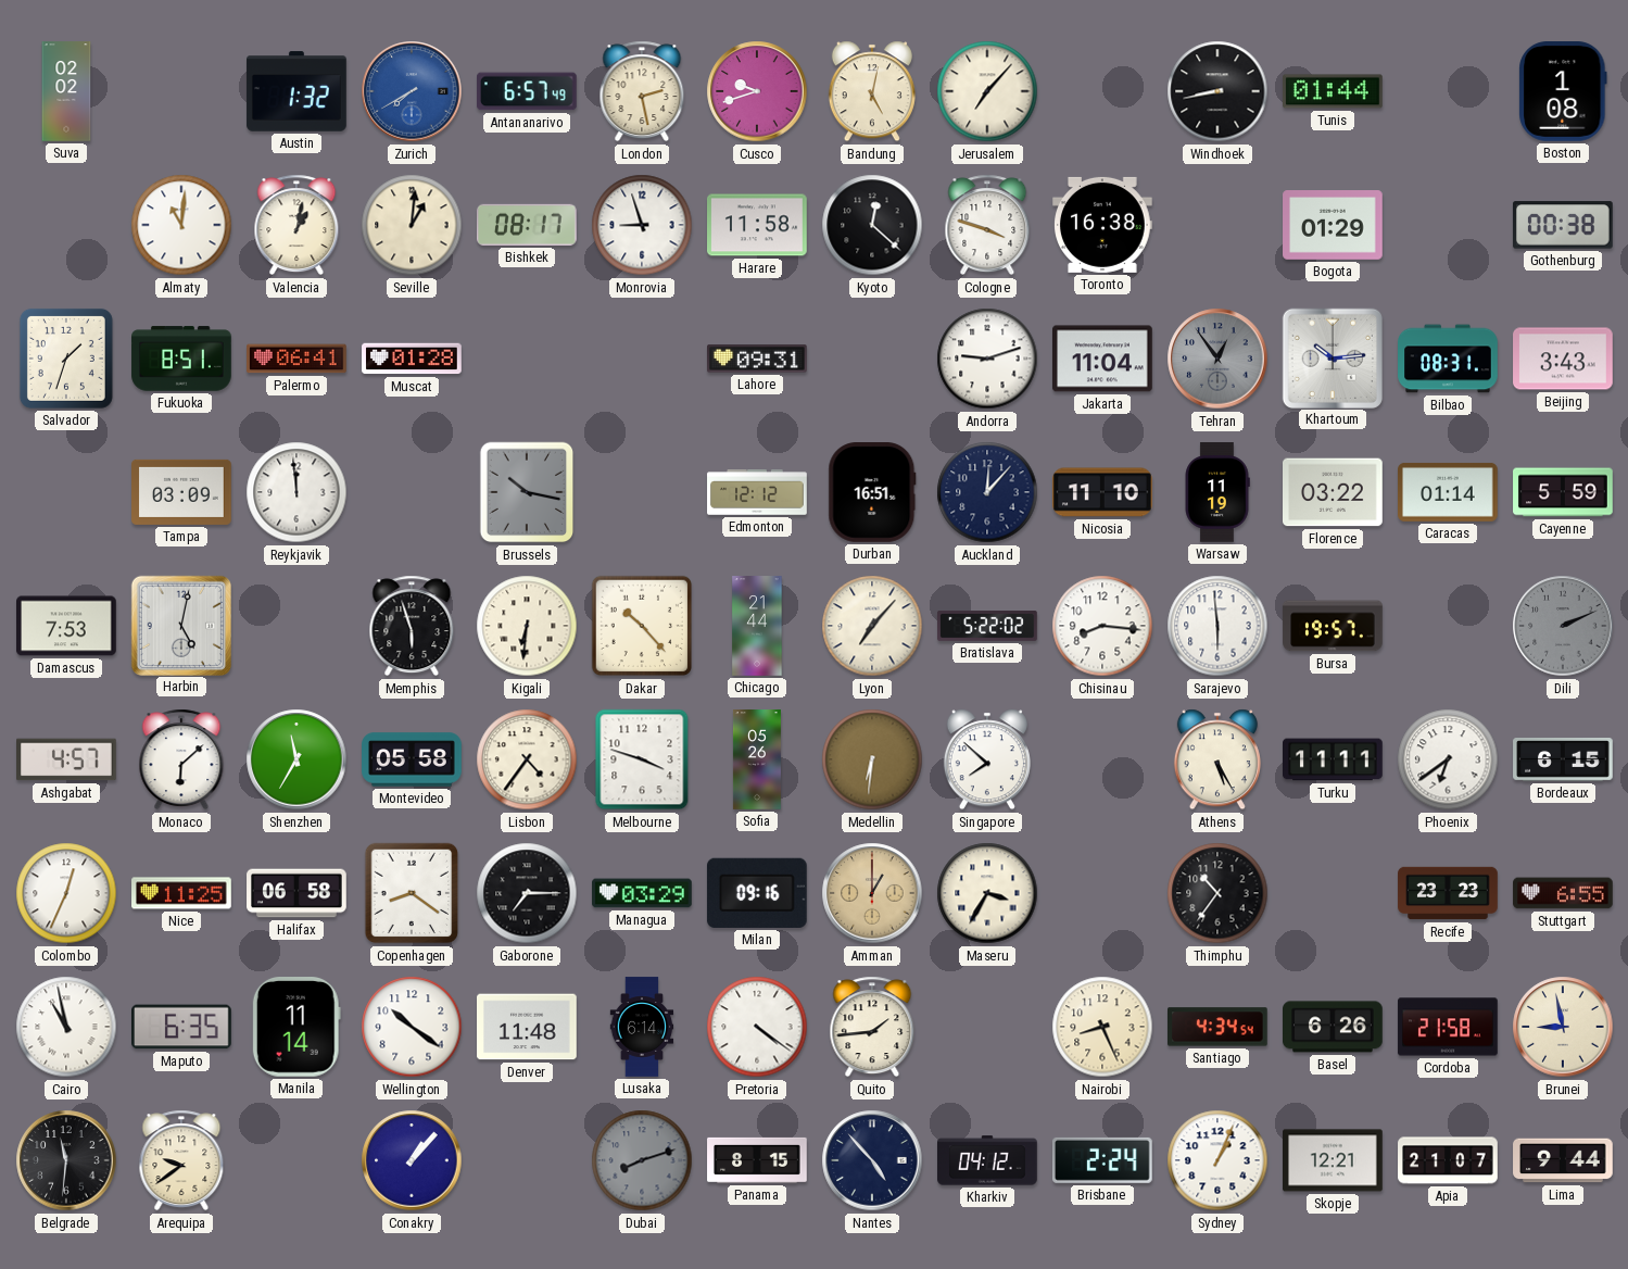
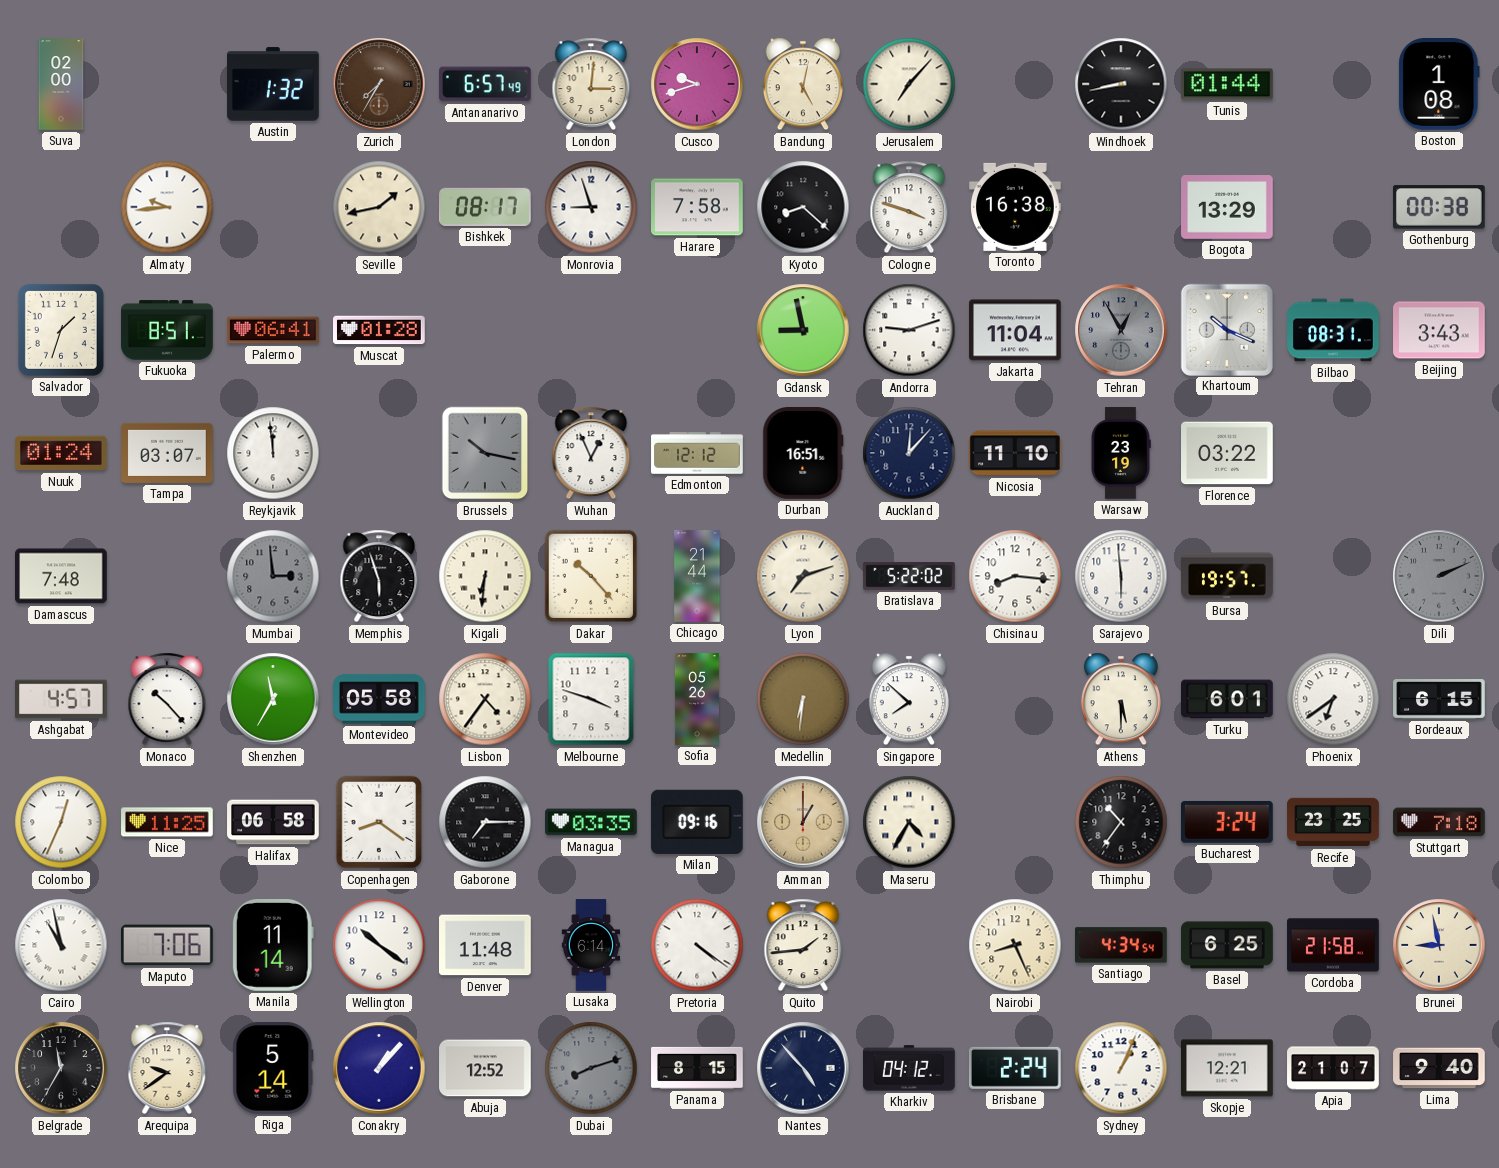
Suva: 02:02 -> 02:00 (61, 84)
Zurich: 7:40 -> 7:35 (379, 84)
Zurich dial: blue -> brown (379, 84)
London: 2:28 -> 3:01 (591, 84)
Almaty: 11:01 -> 9:44 (167, 207)
Valencia: 1:02 -> none (296, 225)
Seville: 1:01 -> 1:43 (379, 207)
Harare: 11:58 -> 7:58 (698, 207)
Kyoto: 12:22 -> 8:22 (803, 207)
Bogota: 01:29 -> 13:29 (1227, 208)
Lahore: 09:31 -> none (758, 359)
Gdansk: none -> 8:58 (803, 330)
Tehran: 12:54 -> 12:55 (1121, 330)
Khartoum: 10:14 -> 10:19 (1226, 329)
Nuuk: none -> 01:24 (62, 453)
Tampa: 03:09 -> 03:07 (168, 453)
Wuhan: none -> 12:56 (591, 453)
Warsaw: 11:19 -> 23:19 (1121, 453)
Caracas: 01:14 -> none (1449, 492)
Cayenne: 5:59 -> none (1563, 492)
Damascus: 7:53 -> 7:48 (62, 576)
Harbin: 5:02 -> none (180, 625)
Mumbai: none -> 2:59 (273, 576)
Lyon: 7:07 -> 7:12 (803, 576)
Monaco: 6:08 -> 10:23 (167, 699)
Athens: 5:25 -> 5:30 (1121, 699)
Turku: 11:11 -> 6:01 (1228, 699)
Managua: 03:29 -> 03:35 (591, 822)
Maseru: 3:35 -> 4:35 (909, 822)
Bucharest: none -> 3:24 (1227, 822)
Recife: 23:23 -> 23:25 (1333, 822)
Stuttgart: 6:55 -> 7:18 (1439, 822)
Maputo: 6:35 -> 7:06 (168, 945)
Basel: 6:26 -> 6:25 (1228, 945)
Belgrade: 11:31 -> 11:35 (61, 1068)
Riga: none -> 5:14 (273, 1069)
Abuja: none -> 12:52 (485, 1068)
Lima: 9:44 -> 9:40 (1439, 1068)
